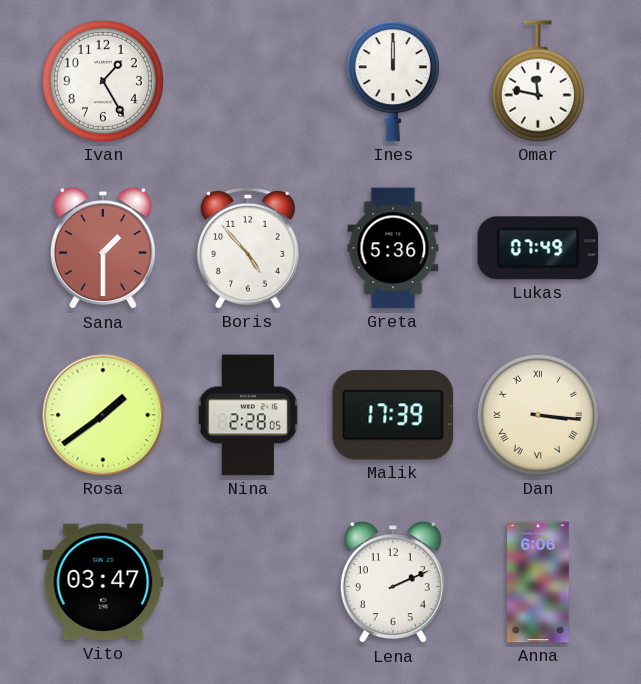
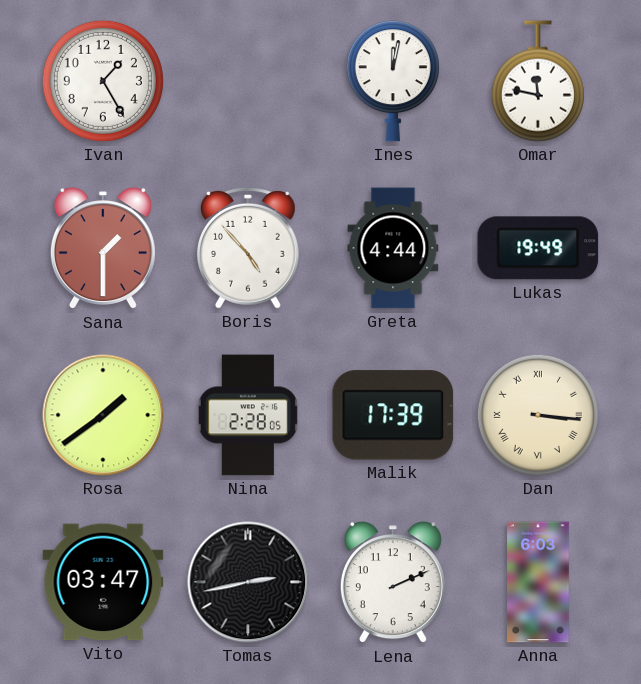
Ines: 12:00 -> 12:02 (393, 81)
Greta: 5:36 -> 4:44 (393, 248)
Lukas: 07:49 -> 19:49 (538, 248)
Tomas: none -> 2:43 (248, 582)
Anna: 6:06 -> 6:03 (538, 582)
